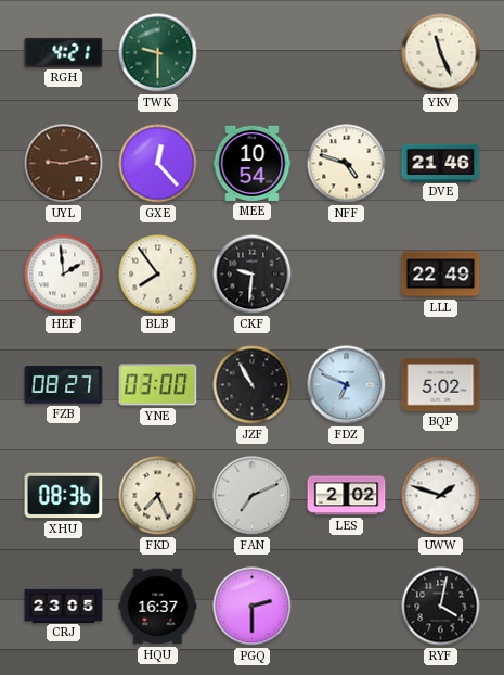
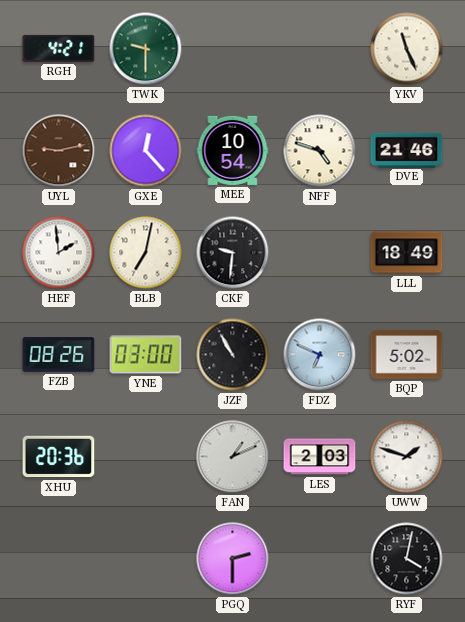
BLB: 7:54 -> 7:02 (146, 253)
LLL: 22:49 -> 18:49 (407, 253)
FZB: 08:27 -> 08:26 (59, 355)
XHU: 08:36 -> 20:36 (59, 457)
FKD: 7:26 -> none (158, 496)
FAN: 7:11 -> 1:11 (233, 457)
LES: 2:02 -> 2:03 (320, 457)
CRJ: 23:05 -> none (64, 606)
HQU: 16:37 -> none (158, 607)
